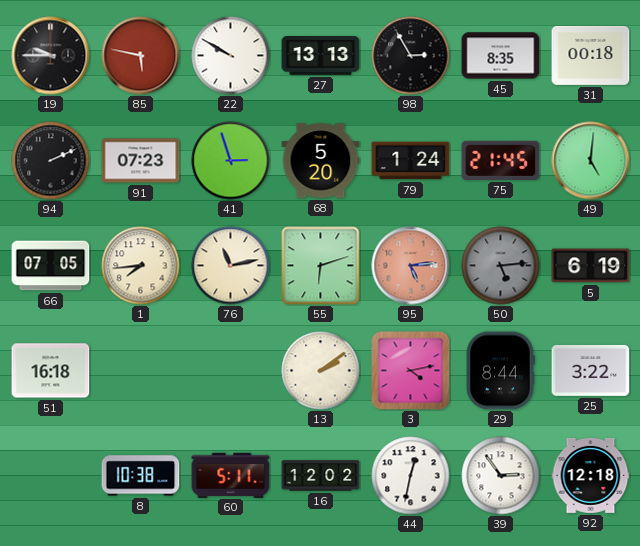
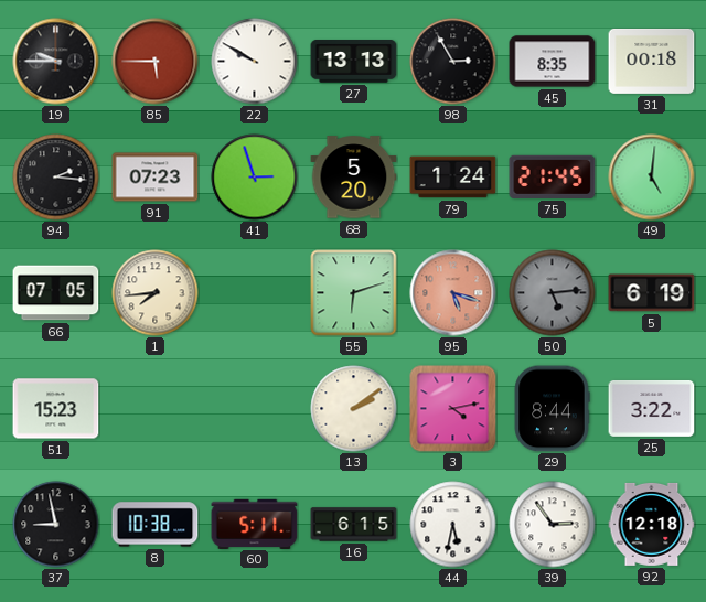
85: 5:47 -> 5:45 (156, 62)
94: 2:11 -> 2:16 (56, 178)
76: 11:13 -> none (231, 266)
95: 5:14 -> 5:18 (453, 293)
51: 16:18 -> 15:23 (56, 409)
37: none -> 8:58 (56, 525)
16: 12:02 -> 6:15 (354, 525)
44: 12:32 -> 5:32 (453, 525)
